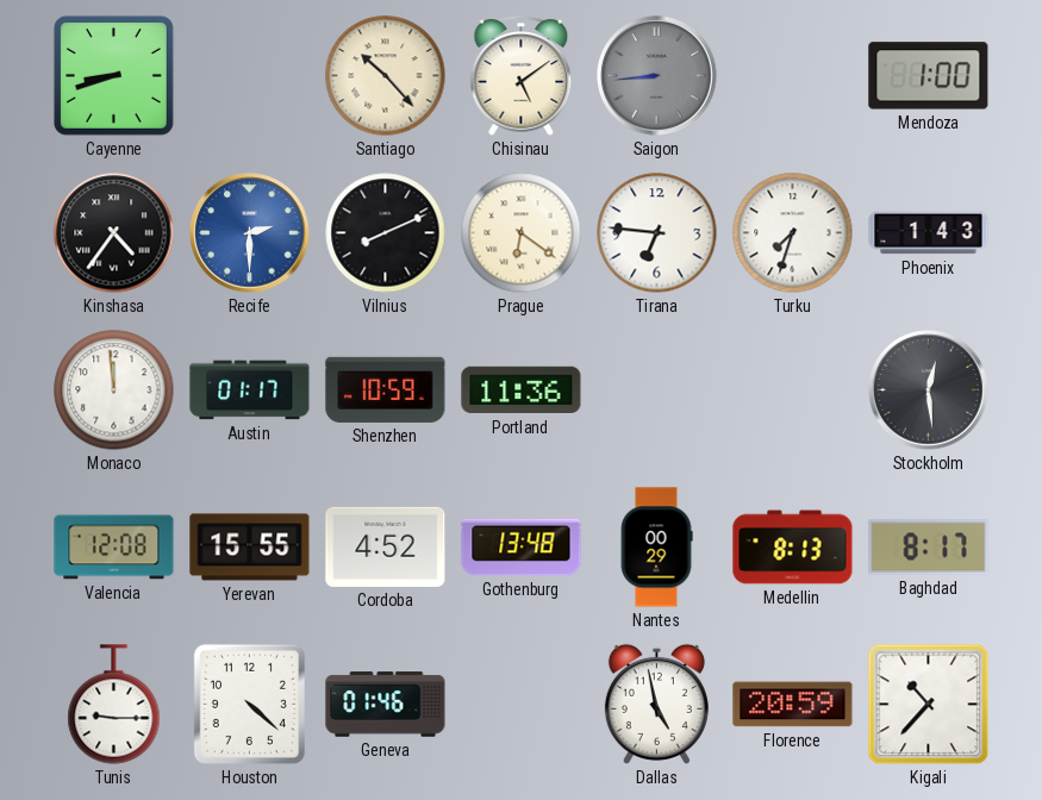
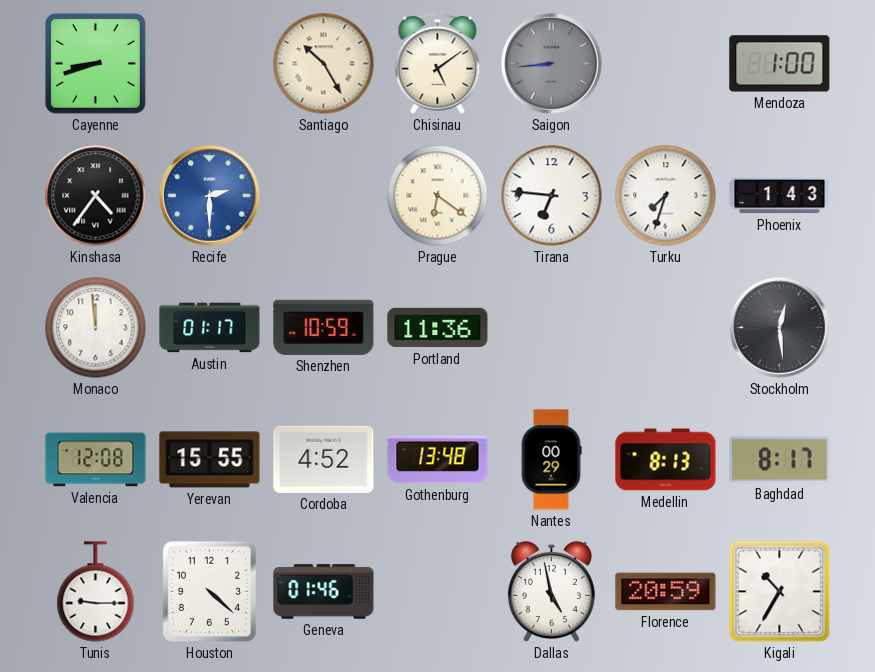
Santiago: 10:23 -> 10:25 (324, 64)
Vilnius: 8:11 -> none (386, 233)
Kigali: 10:37 -> 10:35 (780, 592)
